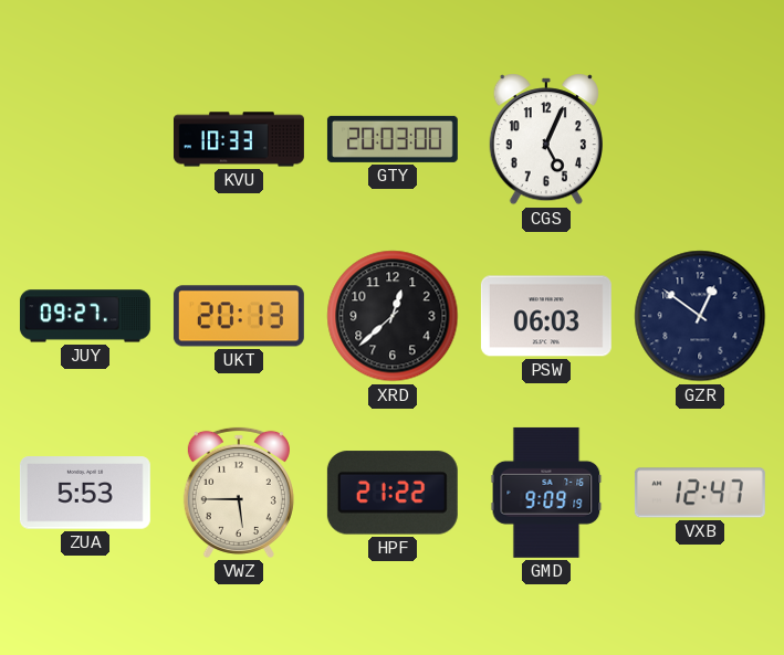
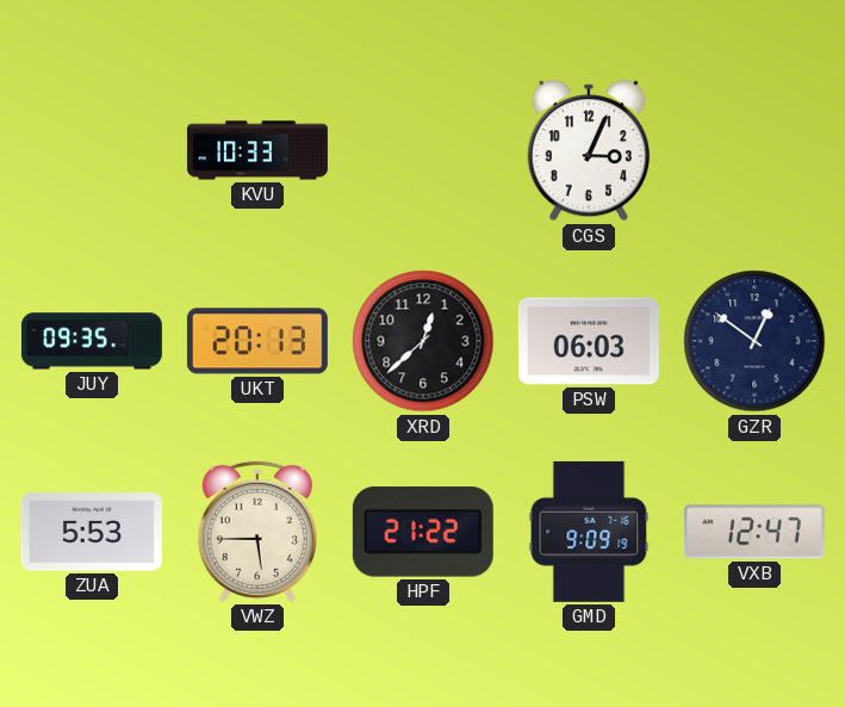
GTY: 20:03 -> none (393, 139)
CGS: 5:04 -> 3:04 (589, 150)
JUY: 09:27 -> 09:35 (92, 341)
